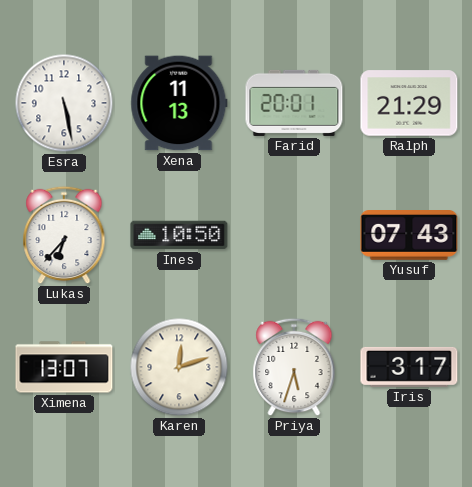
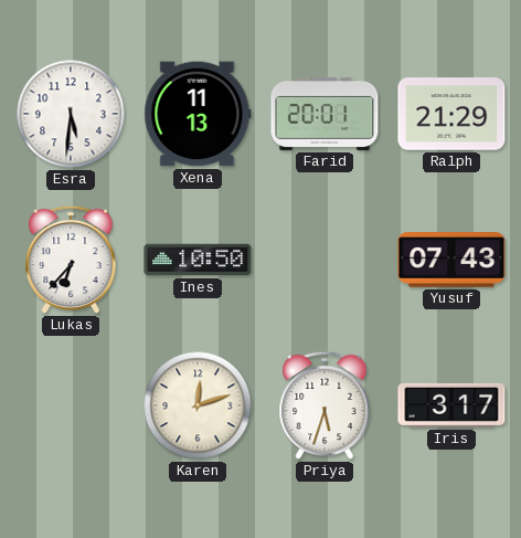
Esra: 5:28 -> 5:31 (71, 114)
Ximena: 13:07 -> none (64, 367)
